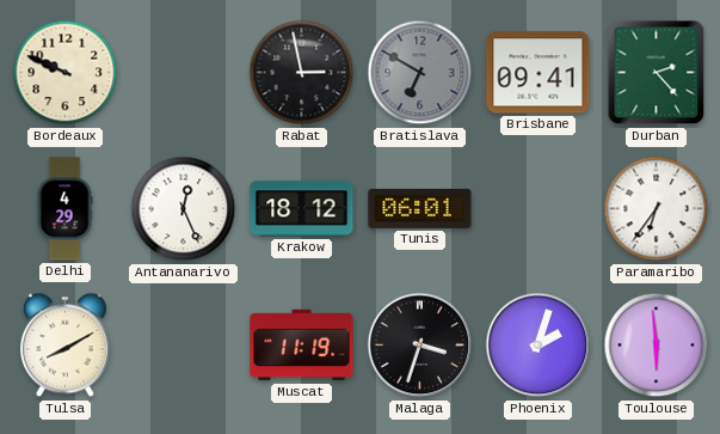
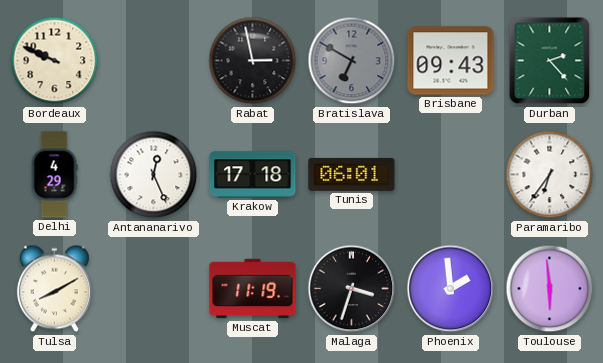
Brisbane: 09:41 -> 09:43 (451, 61)
Krakow: 18:12 -> 17:18 (253, 175)
Phoenix: 2:03 -> 1:59 (451, 289)
